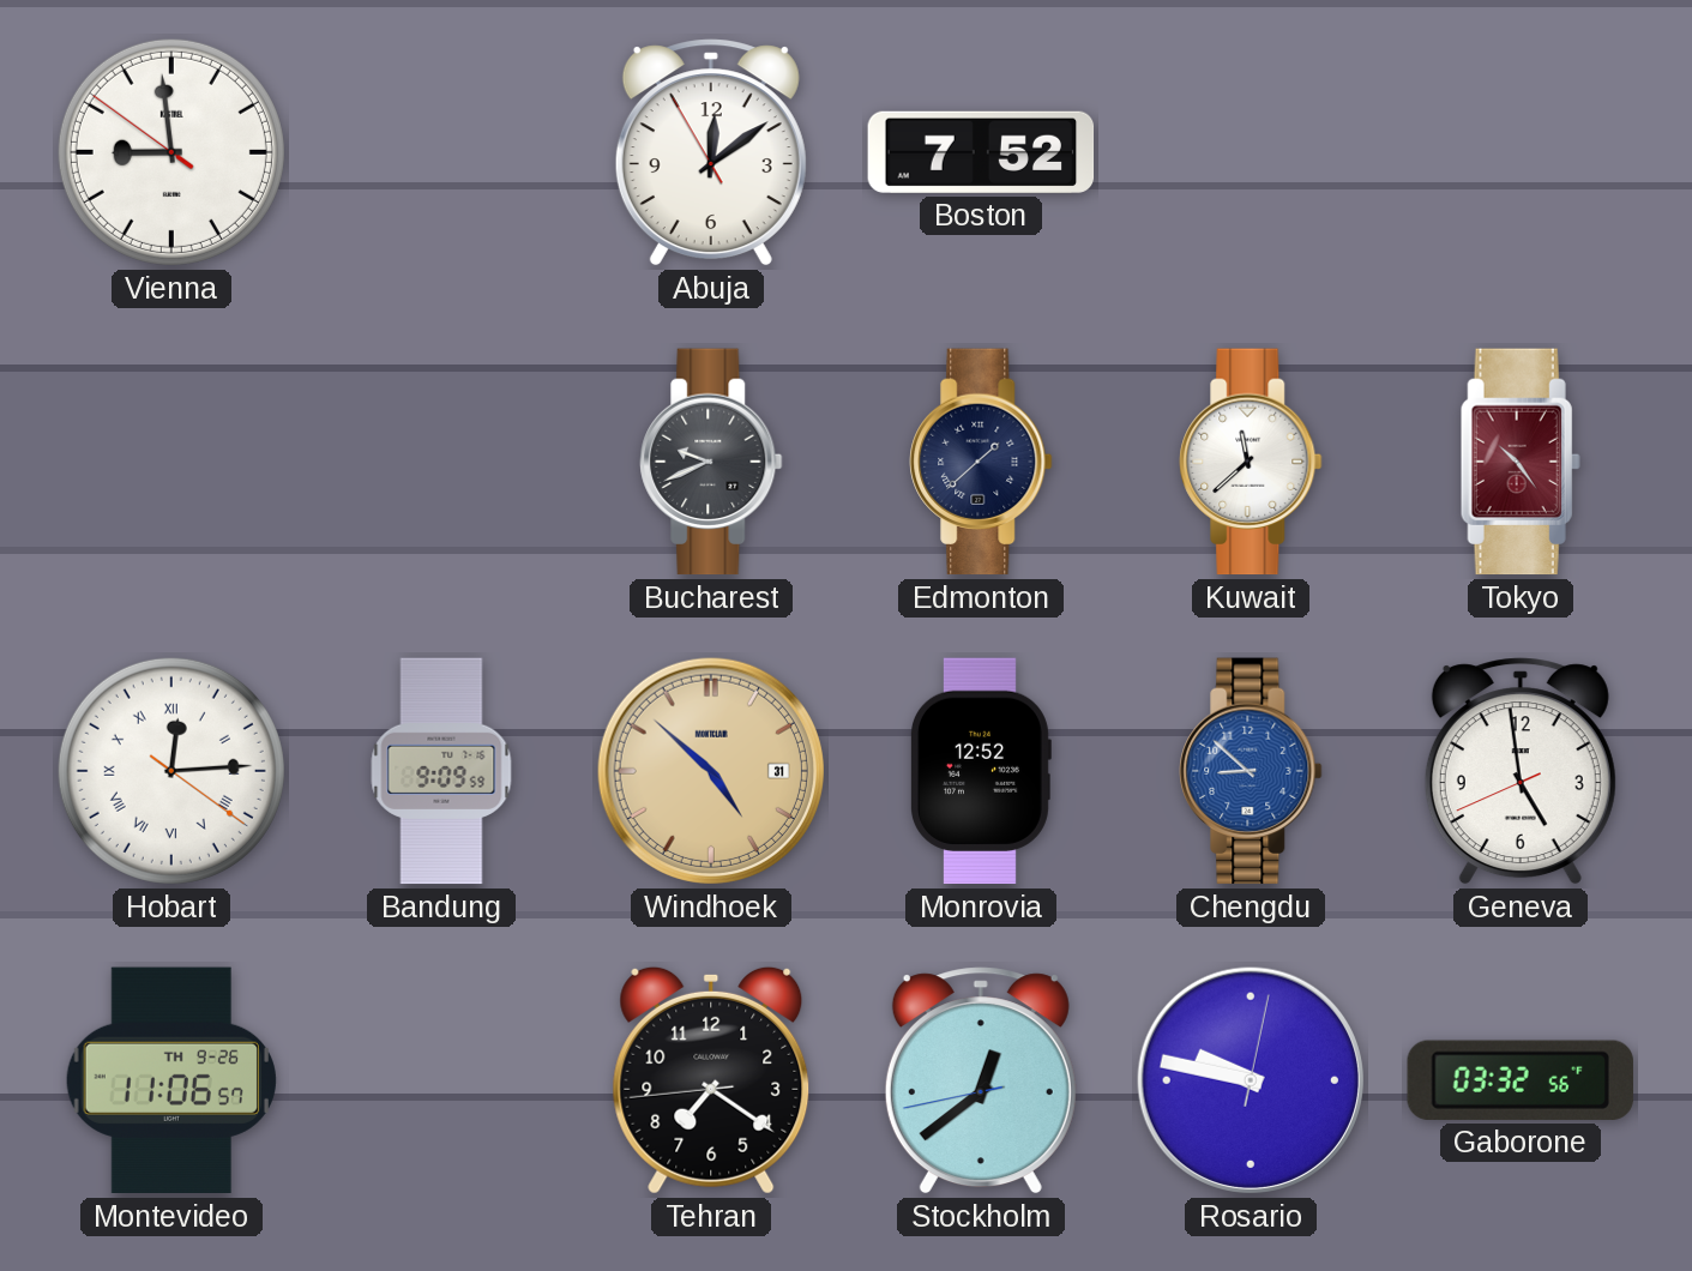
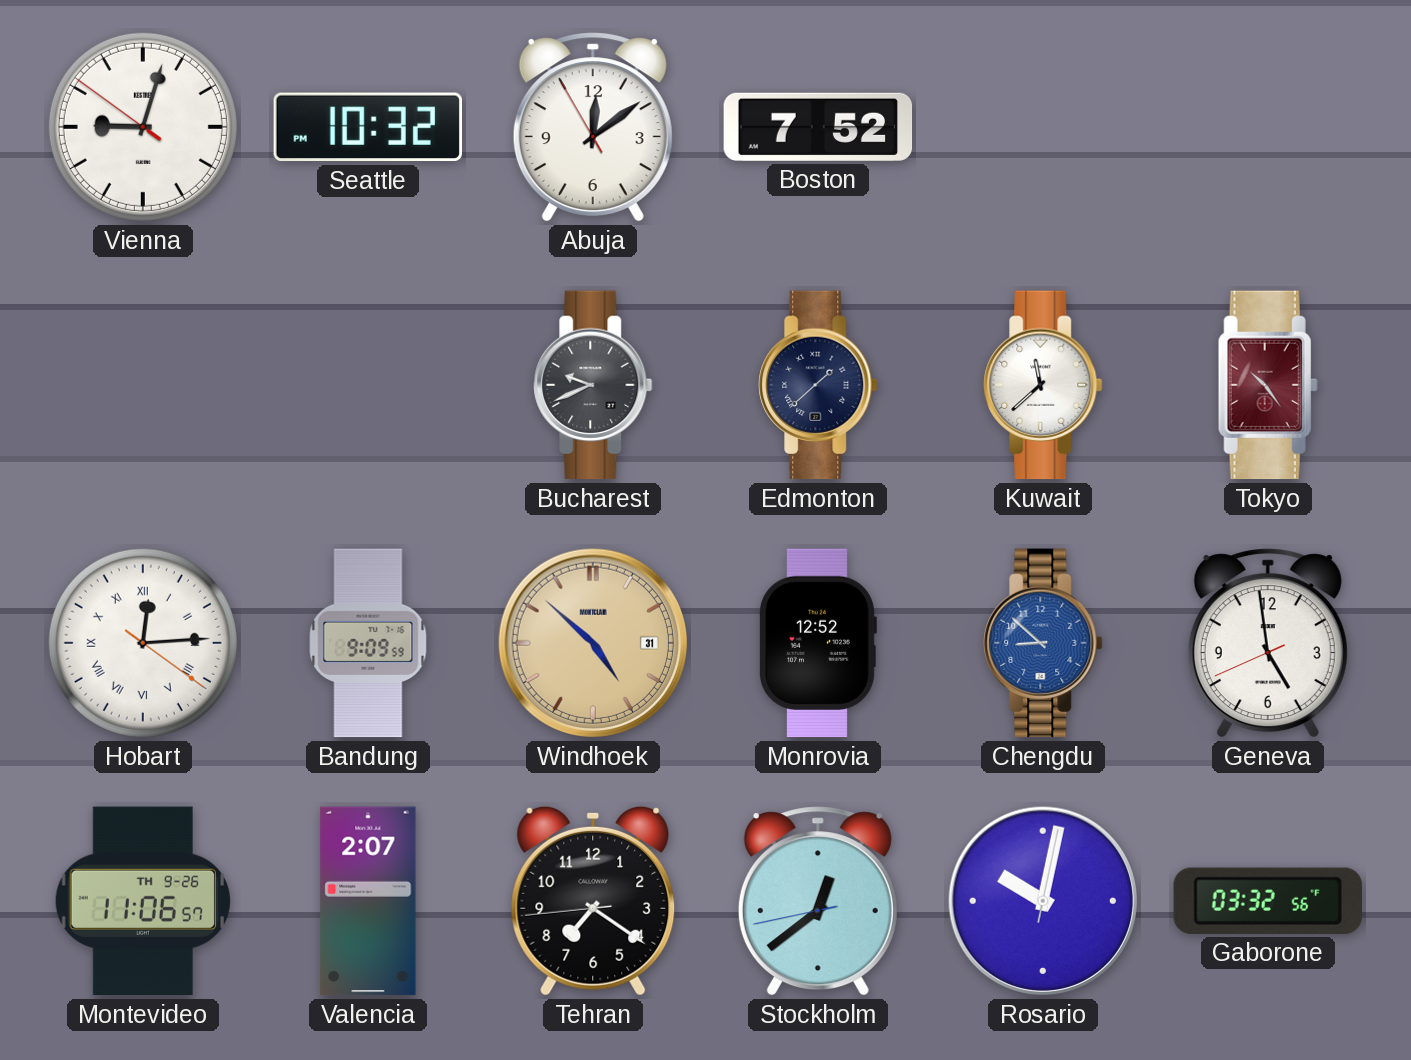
Vienna: 8:58 -> 9:02 (143, 127)
Seattle: none -> 10:32 (367, 127)
Valencia: none -> 2:07 (368, 901)
Rosario: 9:47 -> 10:02 (1043, 901)
